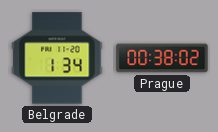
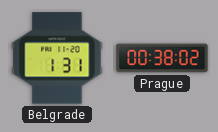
Belgrade: 1:34 -> 1:31 (57, 58)
